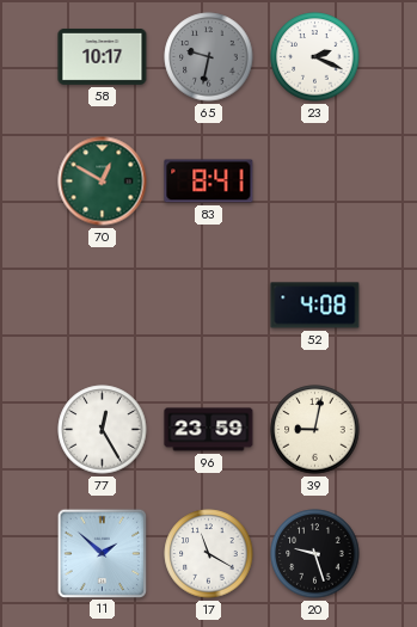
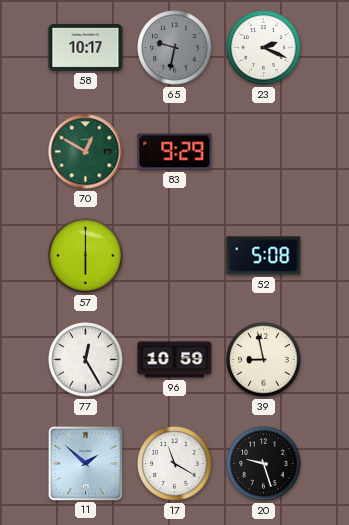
83: 8:41 -> 9:29 (175, 152)
57: none -> 6:00 (86, 256)
52: 4:08 -> 5:08 (264, 256)
96: 23:59 -> 10:59 (175, 360)
39: 9:02 -> 8:58 (264, 360)
